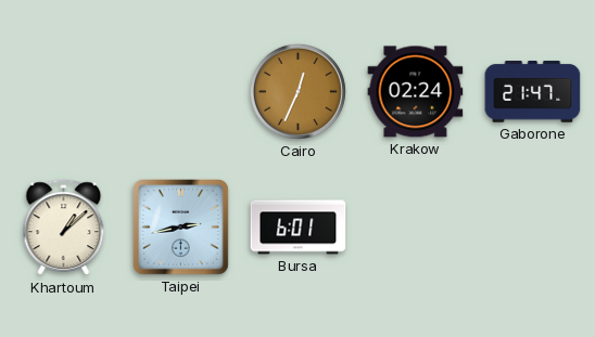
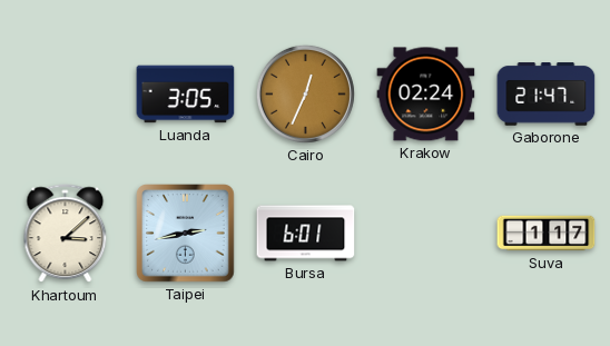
Luanda: none -> 3:05 (186, 95)
Khartoum: 1:08 -> 3:08 (66, 234)
Suva: none -> 1:17 (547, 234)
